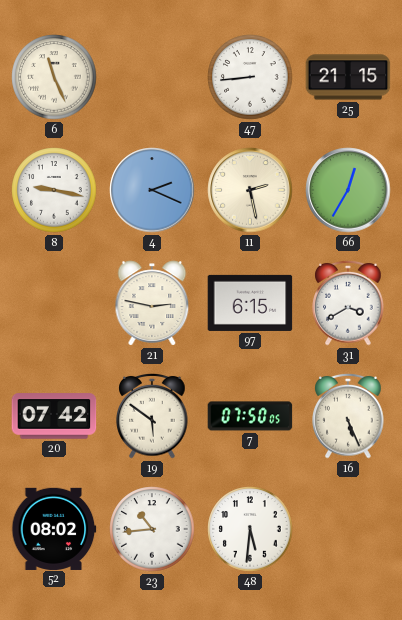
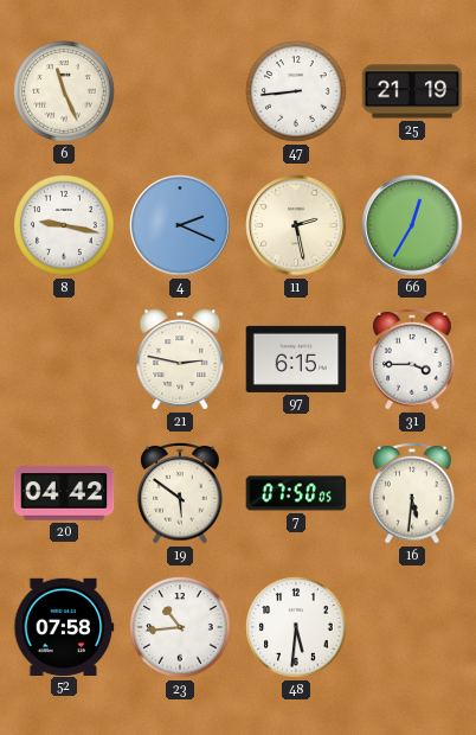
25: 21:15 -> 21:19 (412, 91)
31: 3:40 -> 3:45 (412, 359)
20: 07:42 -> 04:42 (64, 493)
16: 5:26 -> 5:31 (412, 493)
52: 08:02 -> 07:58 (64, 626)
